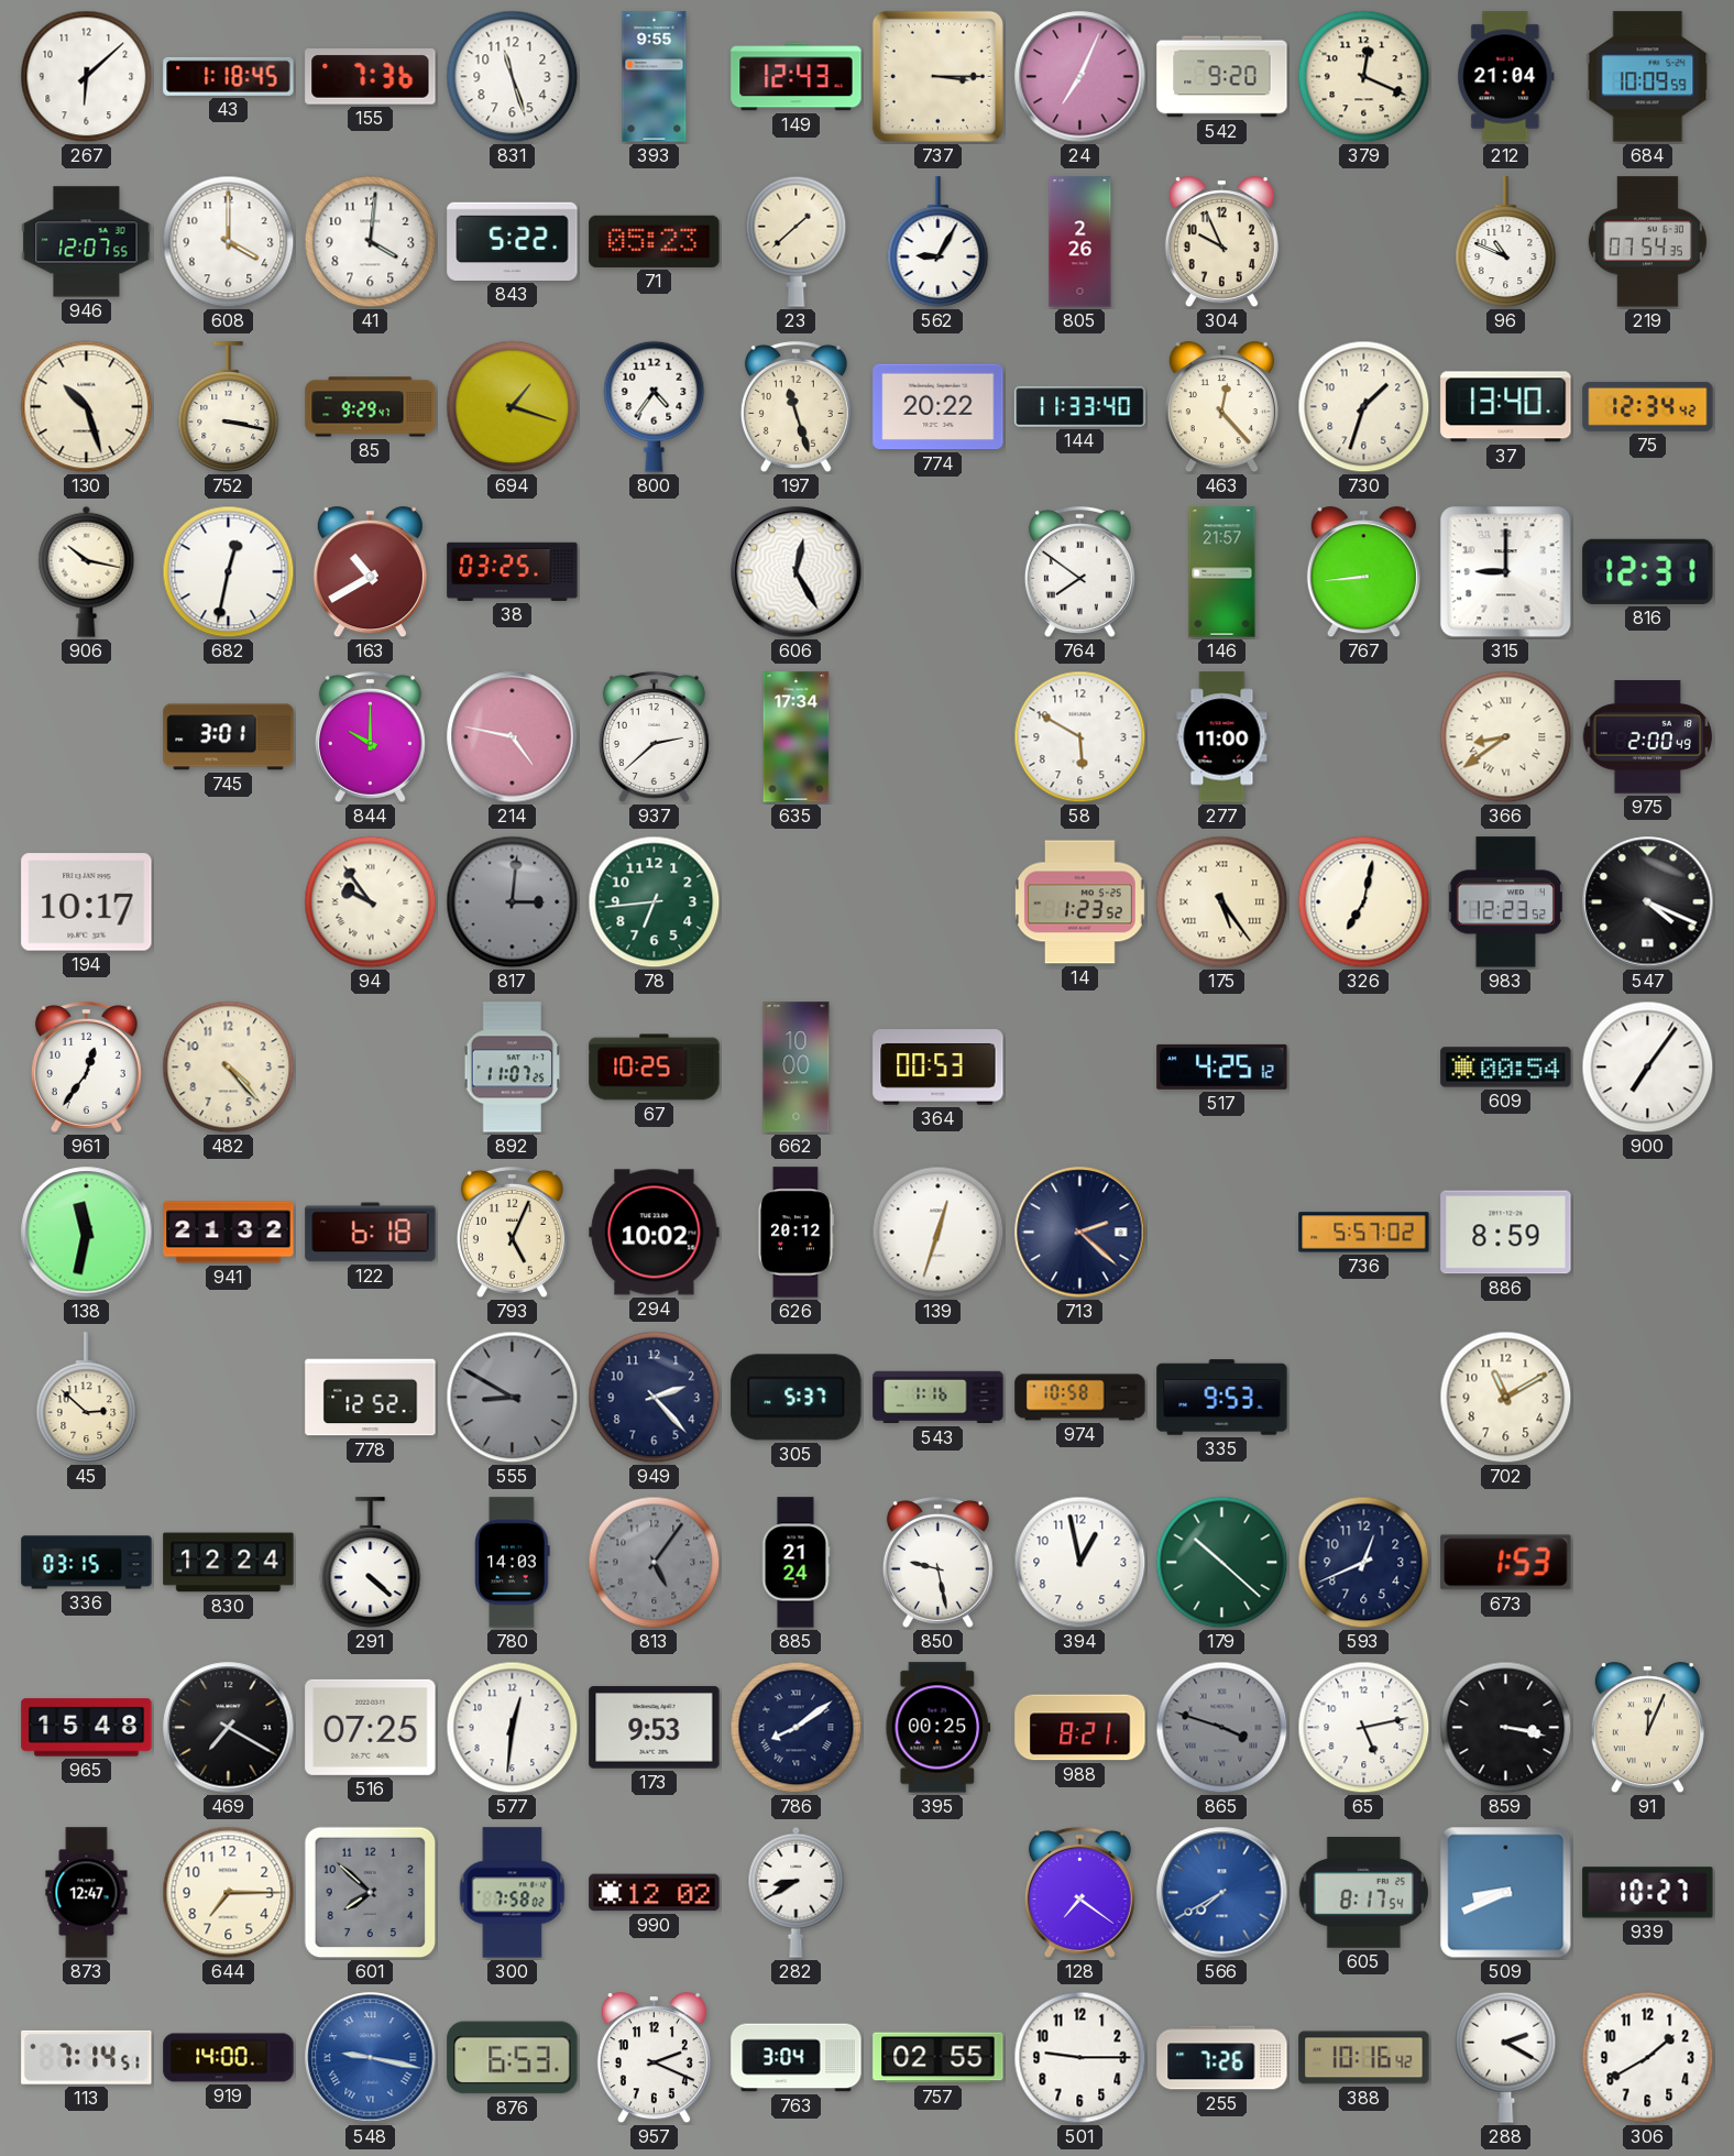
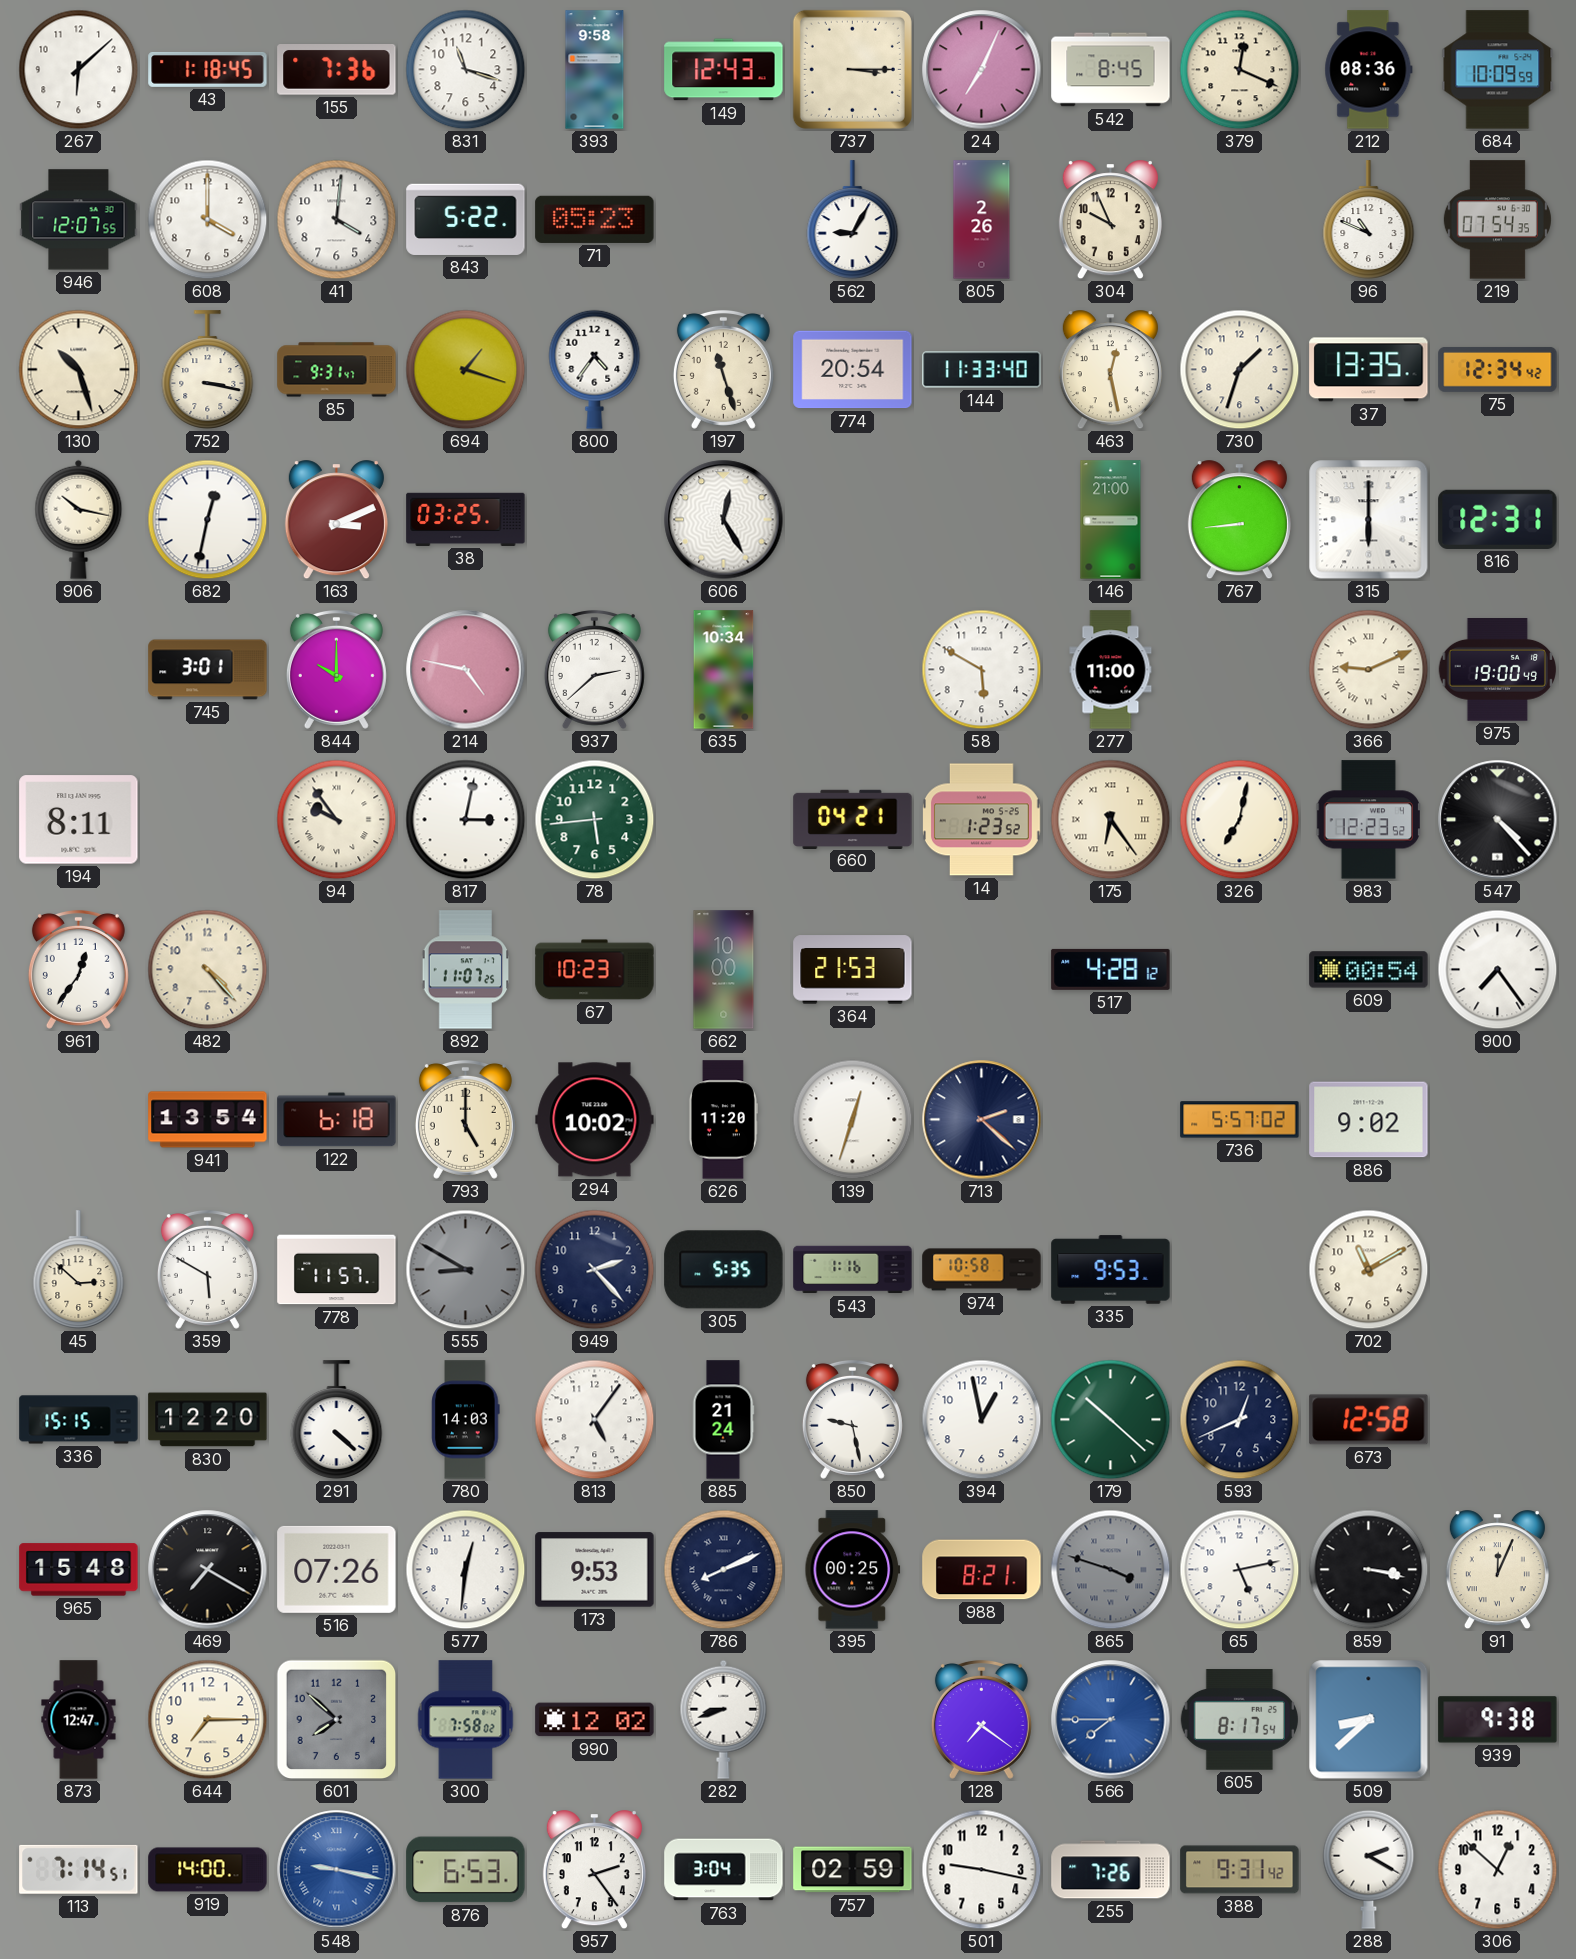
831: 11:27 -> 11:18 (466, 70)
393: 9:55 -> 9:58 (595, 70)
542: 9:20 -> 8:45 (1111, 70)
212: 21:04 -> 08:36 (1369, 70)
23: 1:38 -> none (797, 241)
85: 9:29 -> 9:31 (337, 370)
774: 20:22 -> 20:54 (853, 370)
463: 12:23 -> 12:28 (1110, 370)
37: 13:40 -> 13:35 (1369, 370)
163: 10:40 -> 3:11 (336, 520)
764: 7:51 -> none (1079, 571)
146: 21:57 -> 21:00 (1111, 520)
315: 9:00 -> 6:00 (1369, 520)
635: 17:34 -> 10:34 (724, 670)
366: 8:39 -> 9:11 (1369, 670)
975: 2:00 -> 19:00 (1497, 670)
194: 10:17 -> 8:11 (79, 820)
817: 3:01 -> 3:02 (466, 820)
817 dial: grey -> white (466, 820)
78: 6:44 -> 5:44 (595, 820)
660: none -> 04:21 (853, 819)
175: 5:24 -> 6:24 (1111, 820)
547: 4:19 -> 4:23 (1498, 820)
67: 10:25 -> 10:23 (595, 970)
364: 00:53 -> 21:53 (853, 970)
517: 4:25 -> 4:28 (1111, 969)
900: 7:06 -> 7:24 (1498, 970)
138: 11:32 -> none (87, 1233)
941: 21:32 -> 13:54 (208, 1120)
793: 5:04 -> 5:00 (465, 1119)
626: 20:12 -> 11:20 (723, 1120)
886: 8:59 -> 9:02 (1369, 1120)
359: none -> 5:50 (207, 1269)
778: 12:52 -> 11:57 (337, 1270)
305: 5:37 -> 5:35 (724, 1270)
336: 03:15 -> 15:15 (79, 1420)
830: 12:24 -> 12:20 (208, 1420)
813 dial: grey -> white (595, 1420)
673: 1:53 -> 12:58 (1369, 1420)
516: 07:25 -> 07:26 (337, 1569)
786: 8:09 -> 8:11 (724, 1570)
282: 8:40 -> 8:42 (724, 1719)
566: 7:40 -> 7:45 (1111, 1720)
509: 8:41 -> 8:38 (1369, 1720)
939: 10:27 -> 9:38 (1498, 1720)
957: 2:19 -> 2:24 (594, 1870)
757: 02:55 -> 02:59 (853, 1870)
501: 9:15 -> 9:17 (982, 1870)
388: 10:16 -> 9:31 (1240, 1870)
306: 1:40 -> 12:52 (1498, 1870)
